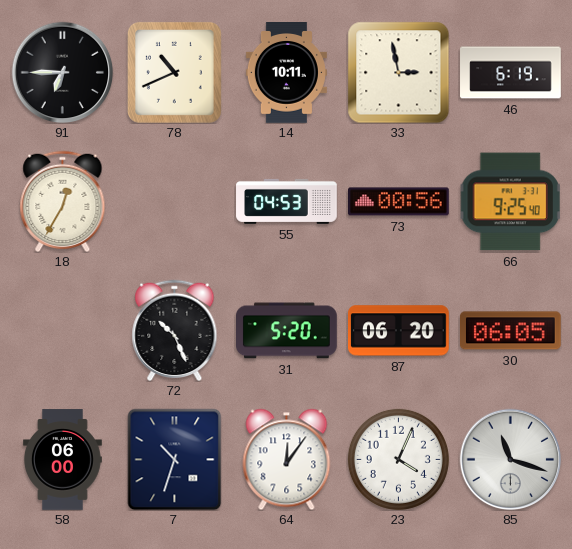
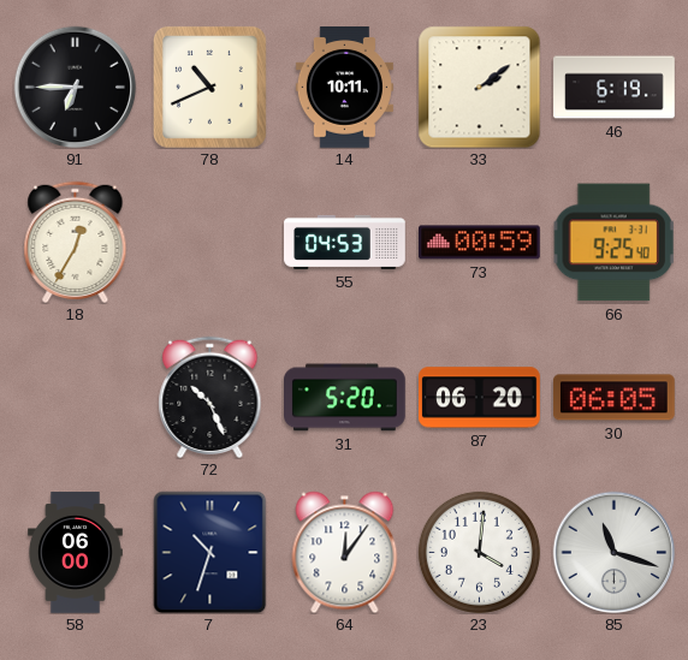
33: 2:58 -> 2:09 (479, 87)
73: 00:56 -> 00:59 (480, 243)
23: 4:04 -> 4:01 (479, 552)
